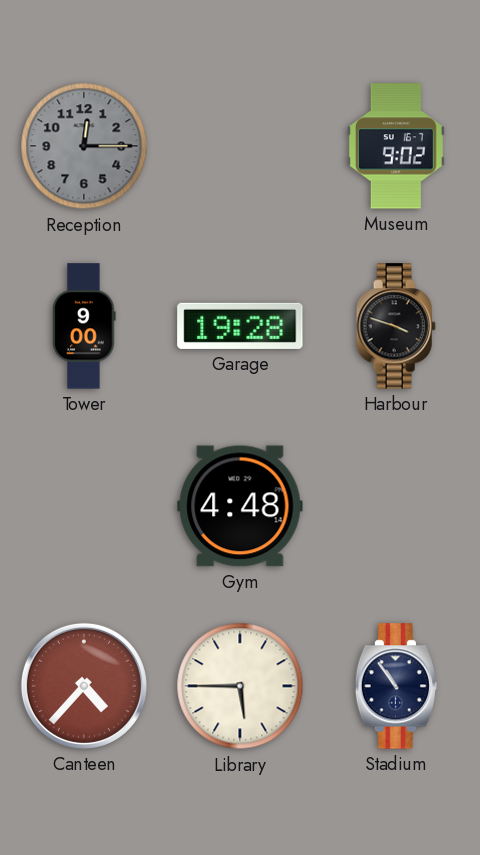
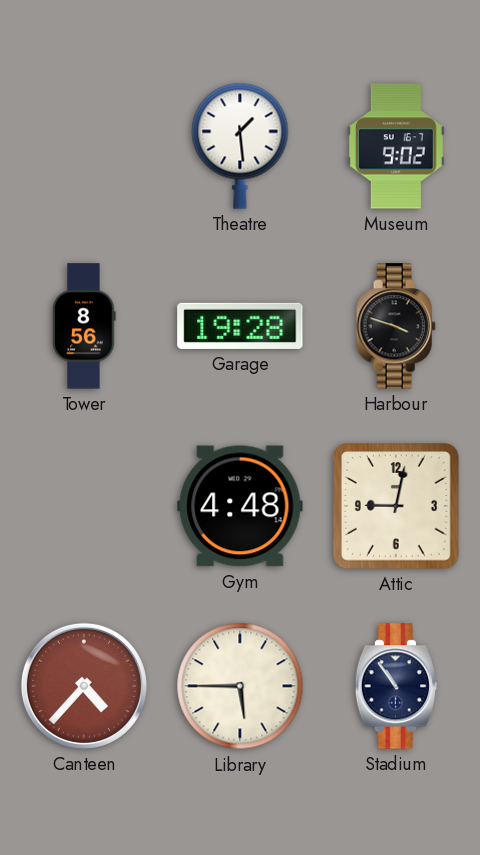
Reception: 12:15 -> none (84, 146)
Theatre: none -> 1:29 (240, 146)
Tower: 9:00 -> 8:56 (84, 326)
Attic: none -> 9:02 (396, 506)
